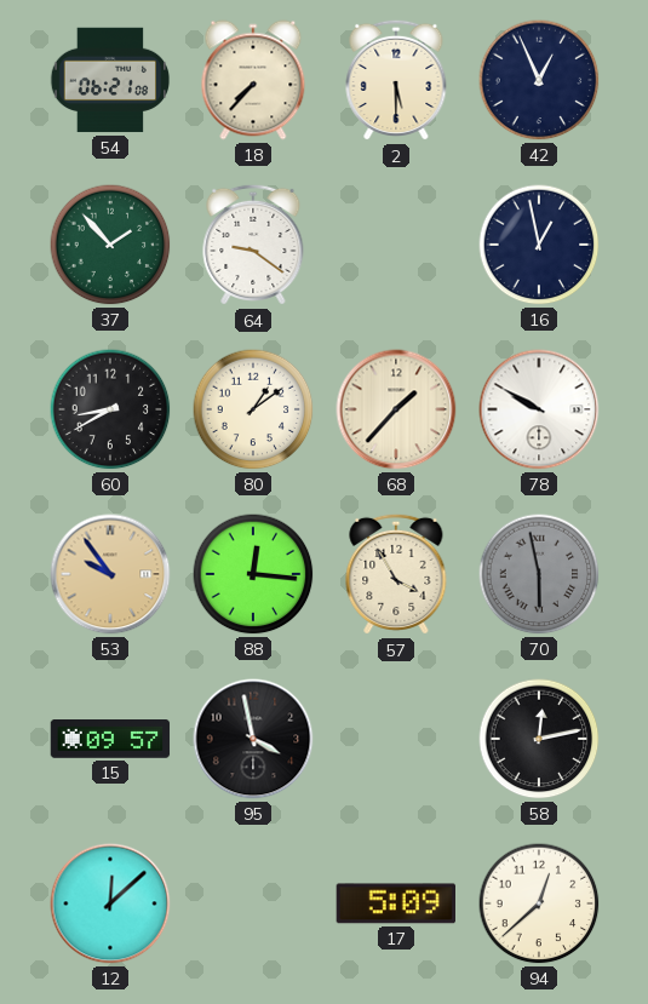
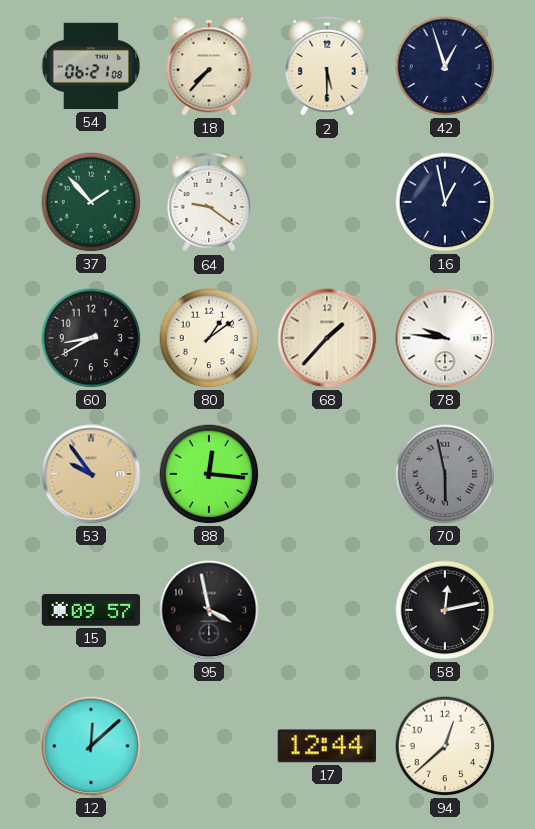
42: 12:56 -> 12:57 (445, 66)
78: 9:50 -> 9:46 (445, 338)
57: 3:55 -> none (396, 574)
17: 5:09 -> 12:44 (326, 746)
